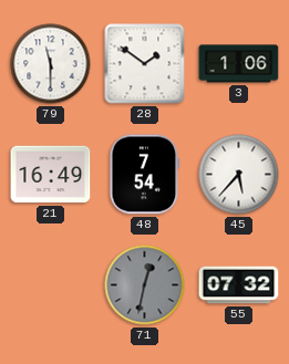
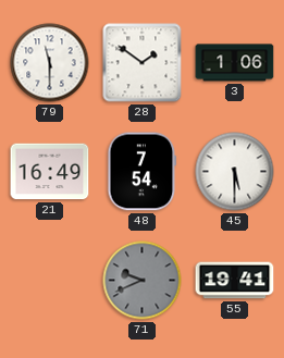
45: 5:37 -> 5:30 (235, 172)
71: 12:32 -> 9:41 (143, 281)
55: 07:32 -> 19:41 (235, 281)
